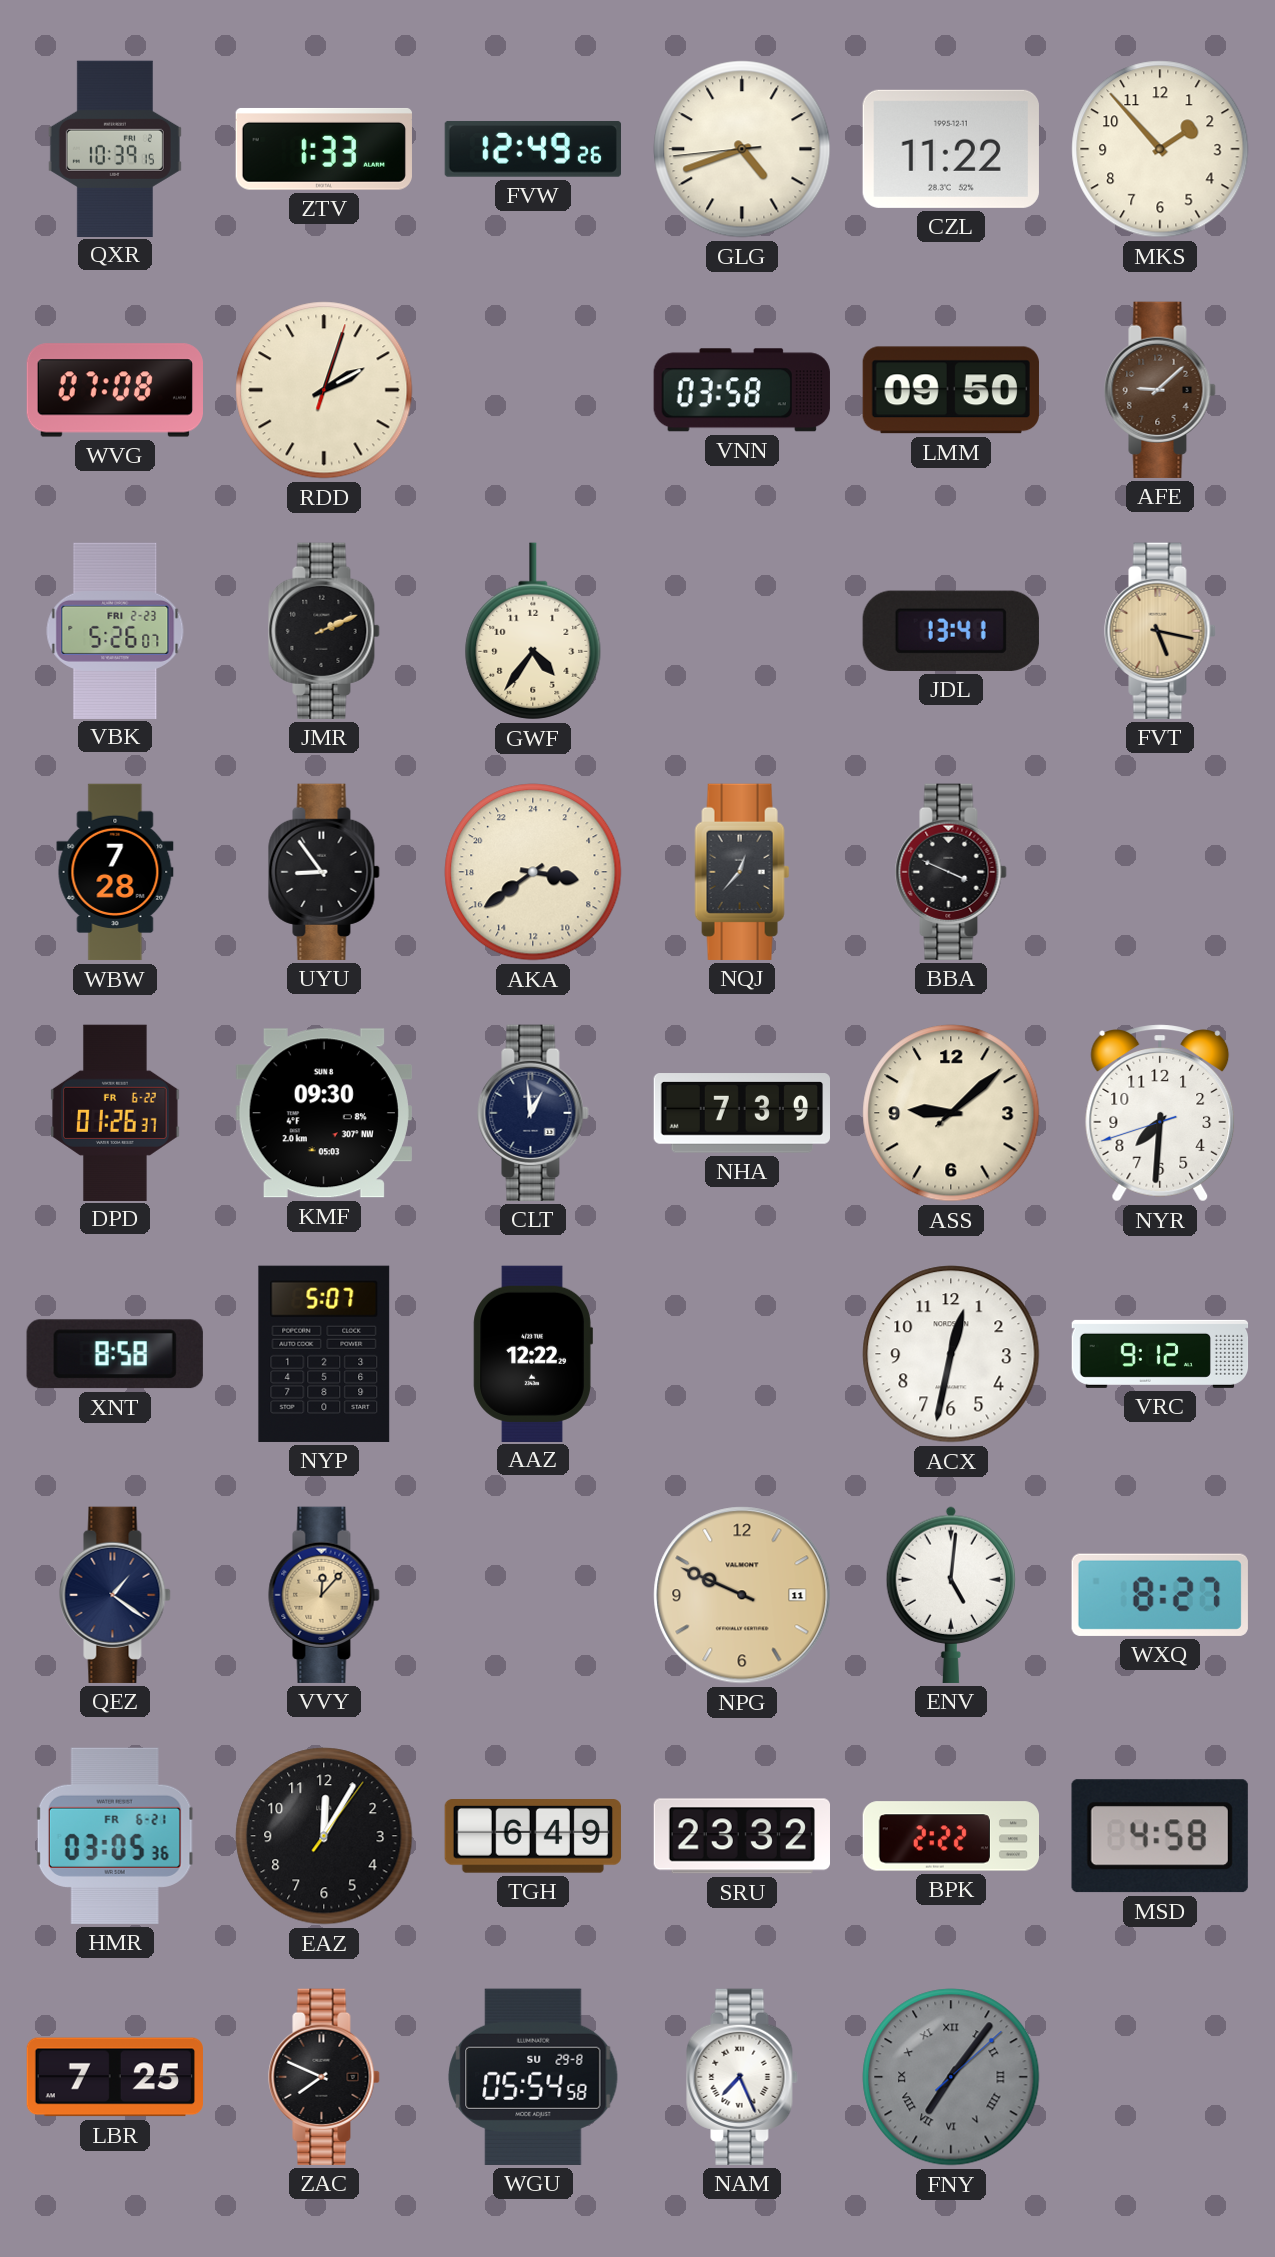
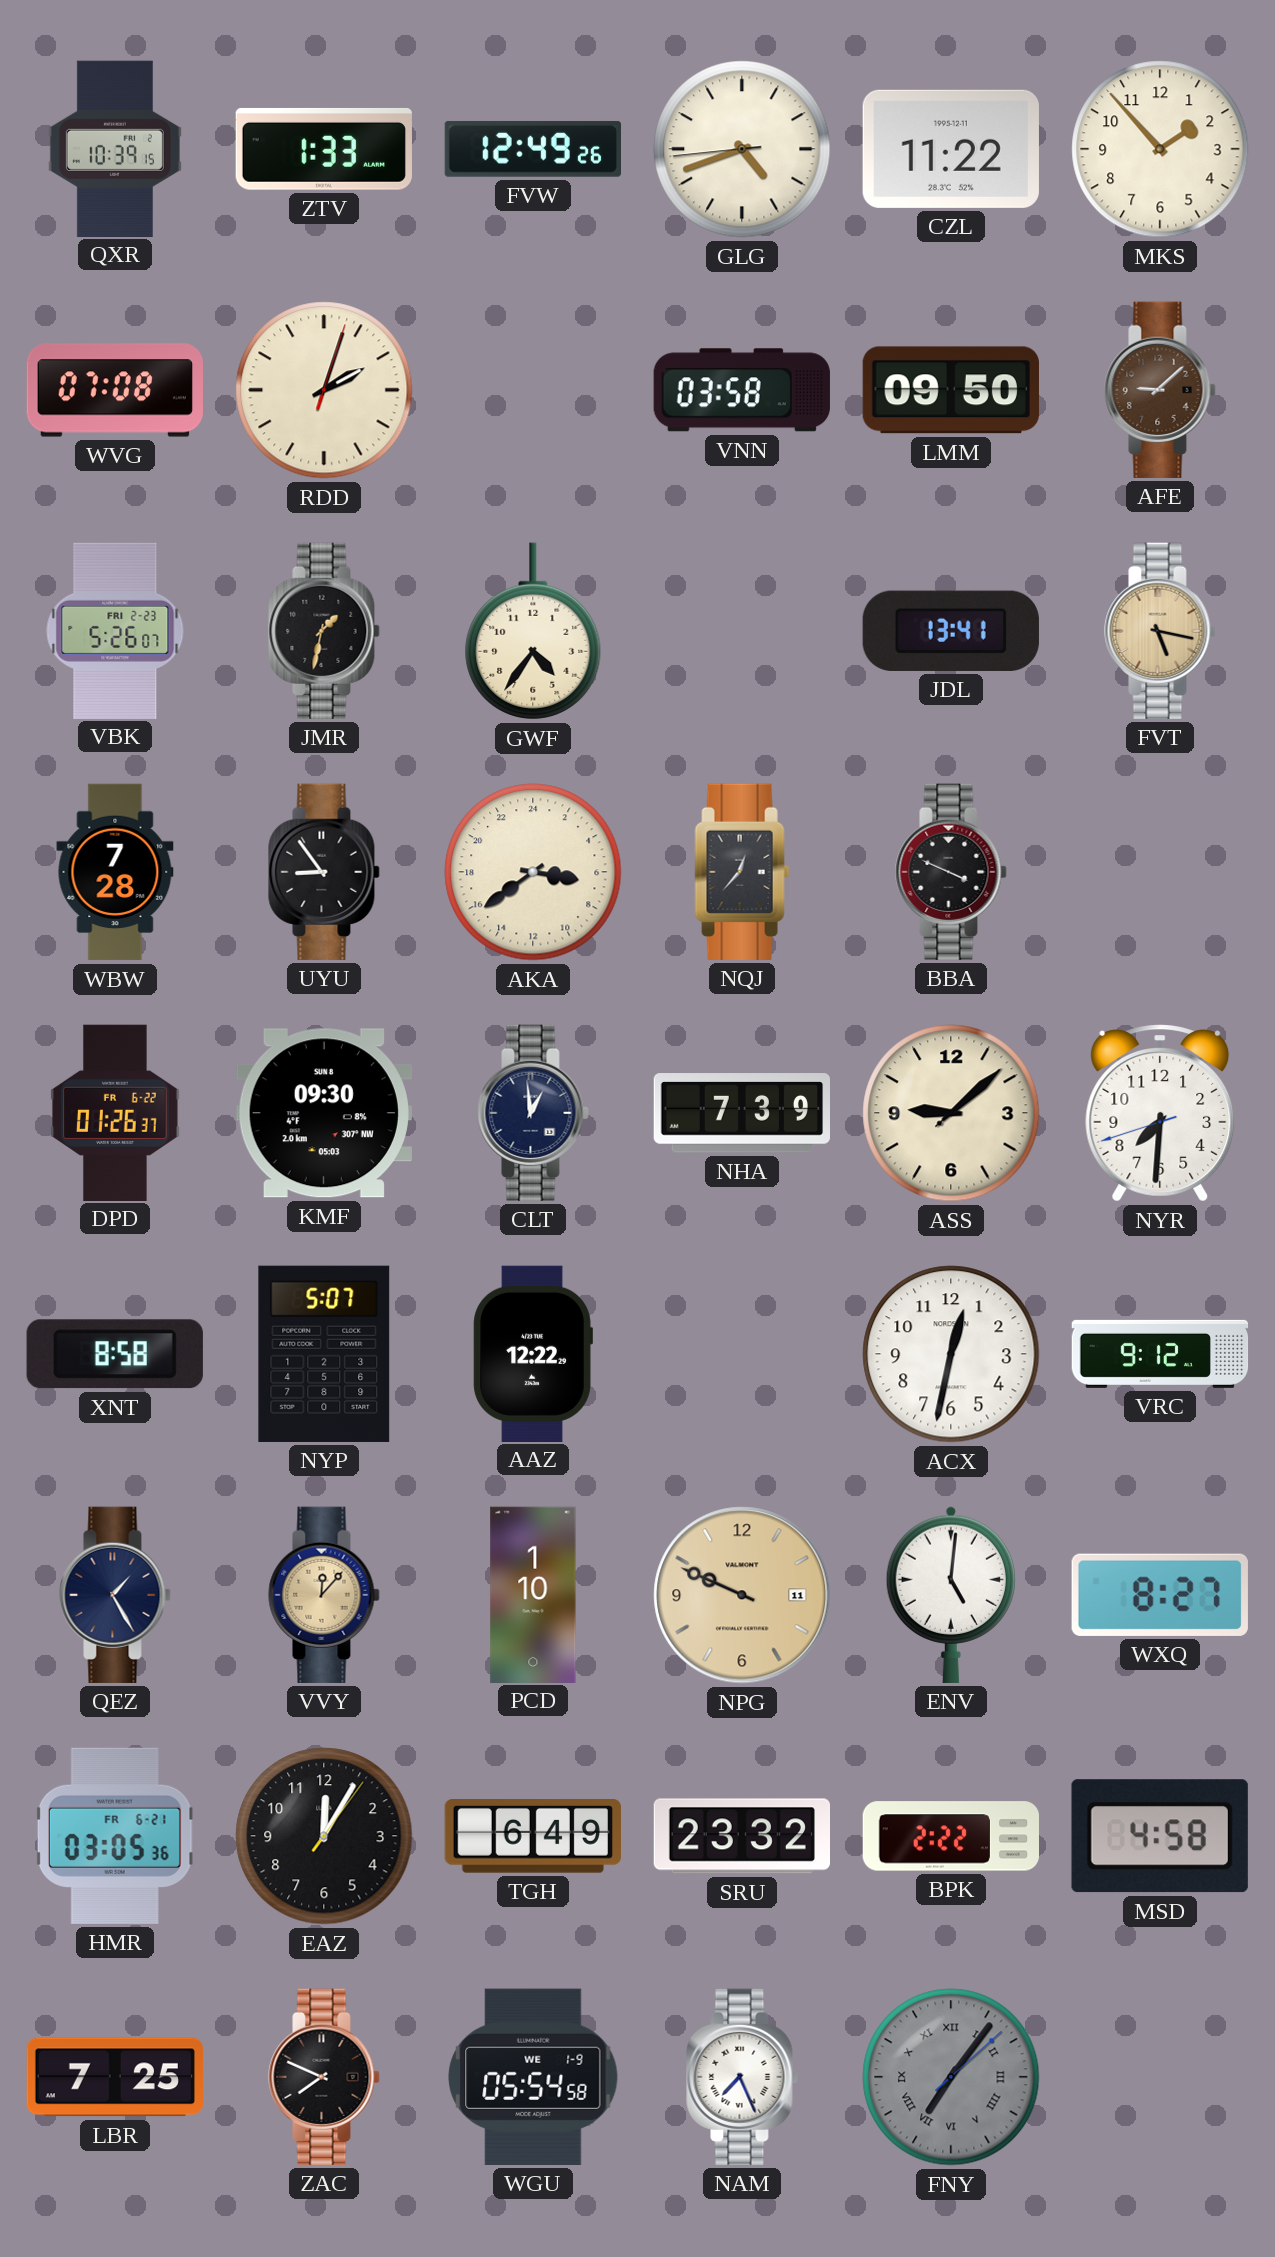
JMR: 2:11 -> 1:32 (324, 631)
QEZ: 1:21 -> 1:25 (115, 1595)
PCD: none -> 1:10 (533, 1594)
WGU date: SU 29-8 -> WE 1-9 (533, 2077)
